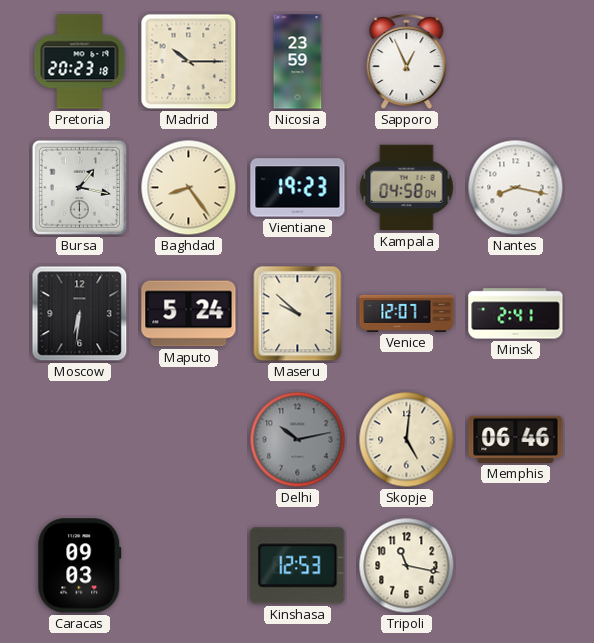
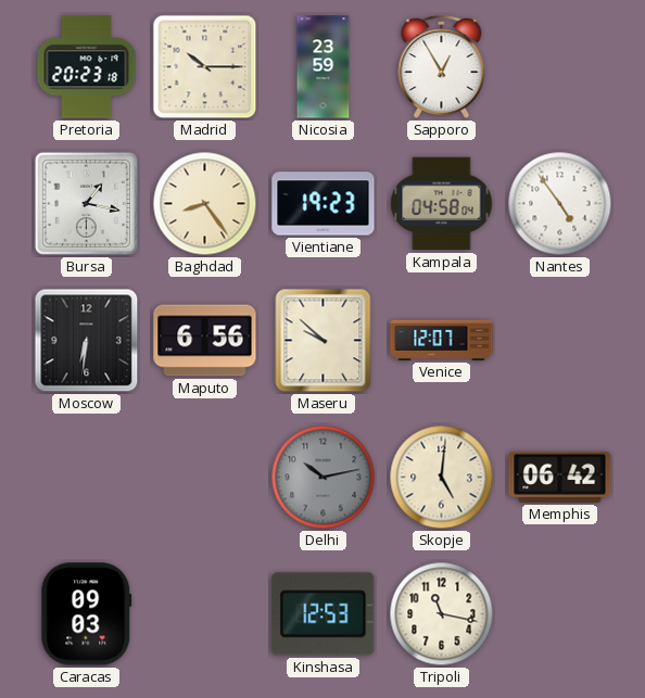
Sapporo: 12:56 -> 12:55 (442, 68)
Nantes: 8:17 -> 4:54 (560, 204)
Maputo: 5:24 -> 6:56 (205, 341)
Minsk: 2:41 -> none (516, 314)
Memphis: 06:46 -> 06:42 (560, 477)
